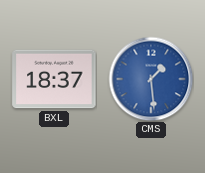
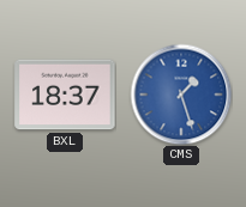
CMS: 1:29 -> 1:27 (181, 95)
